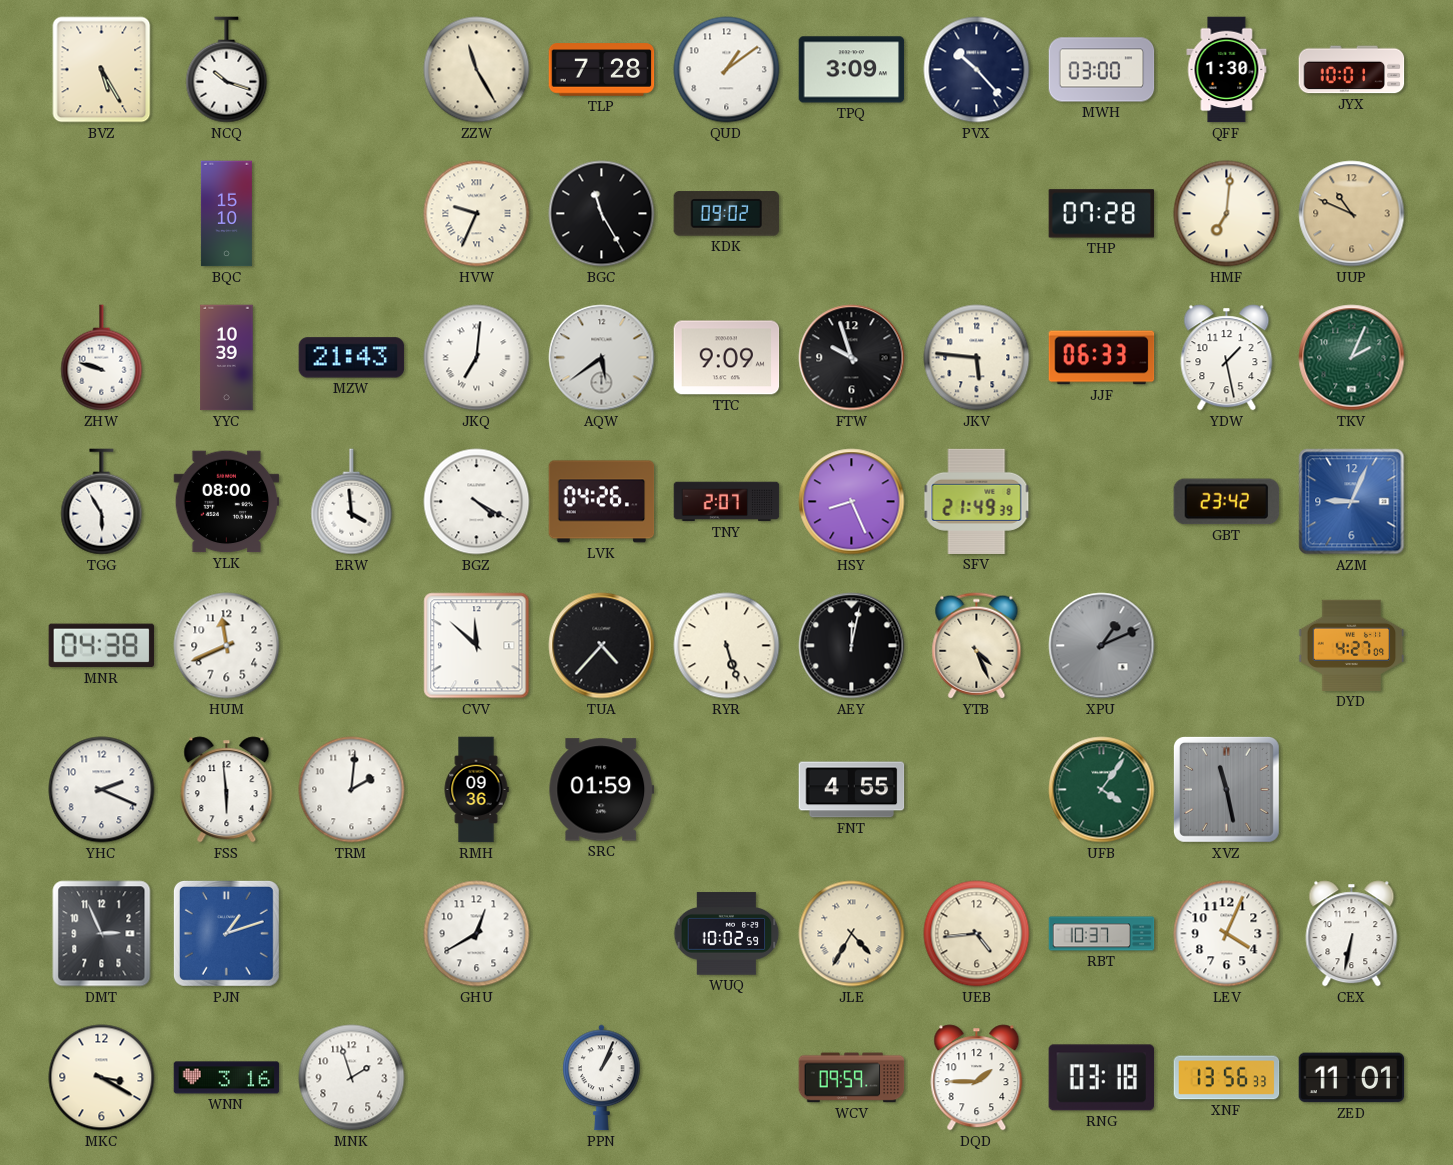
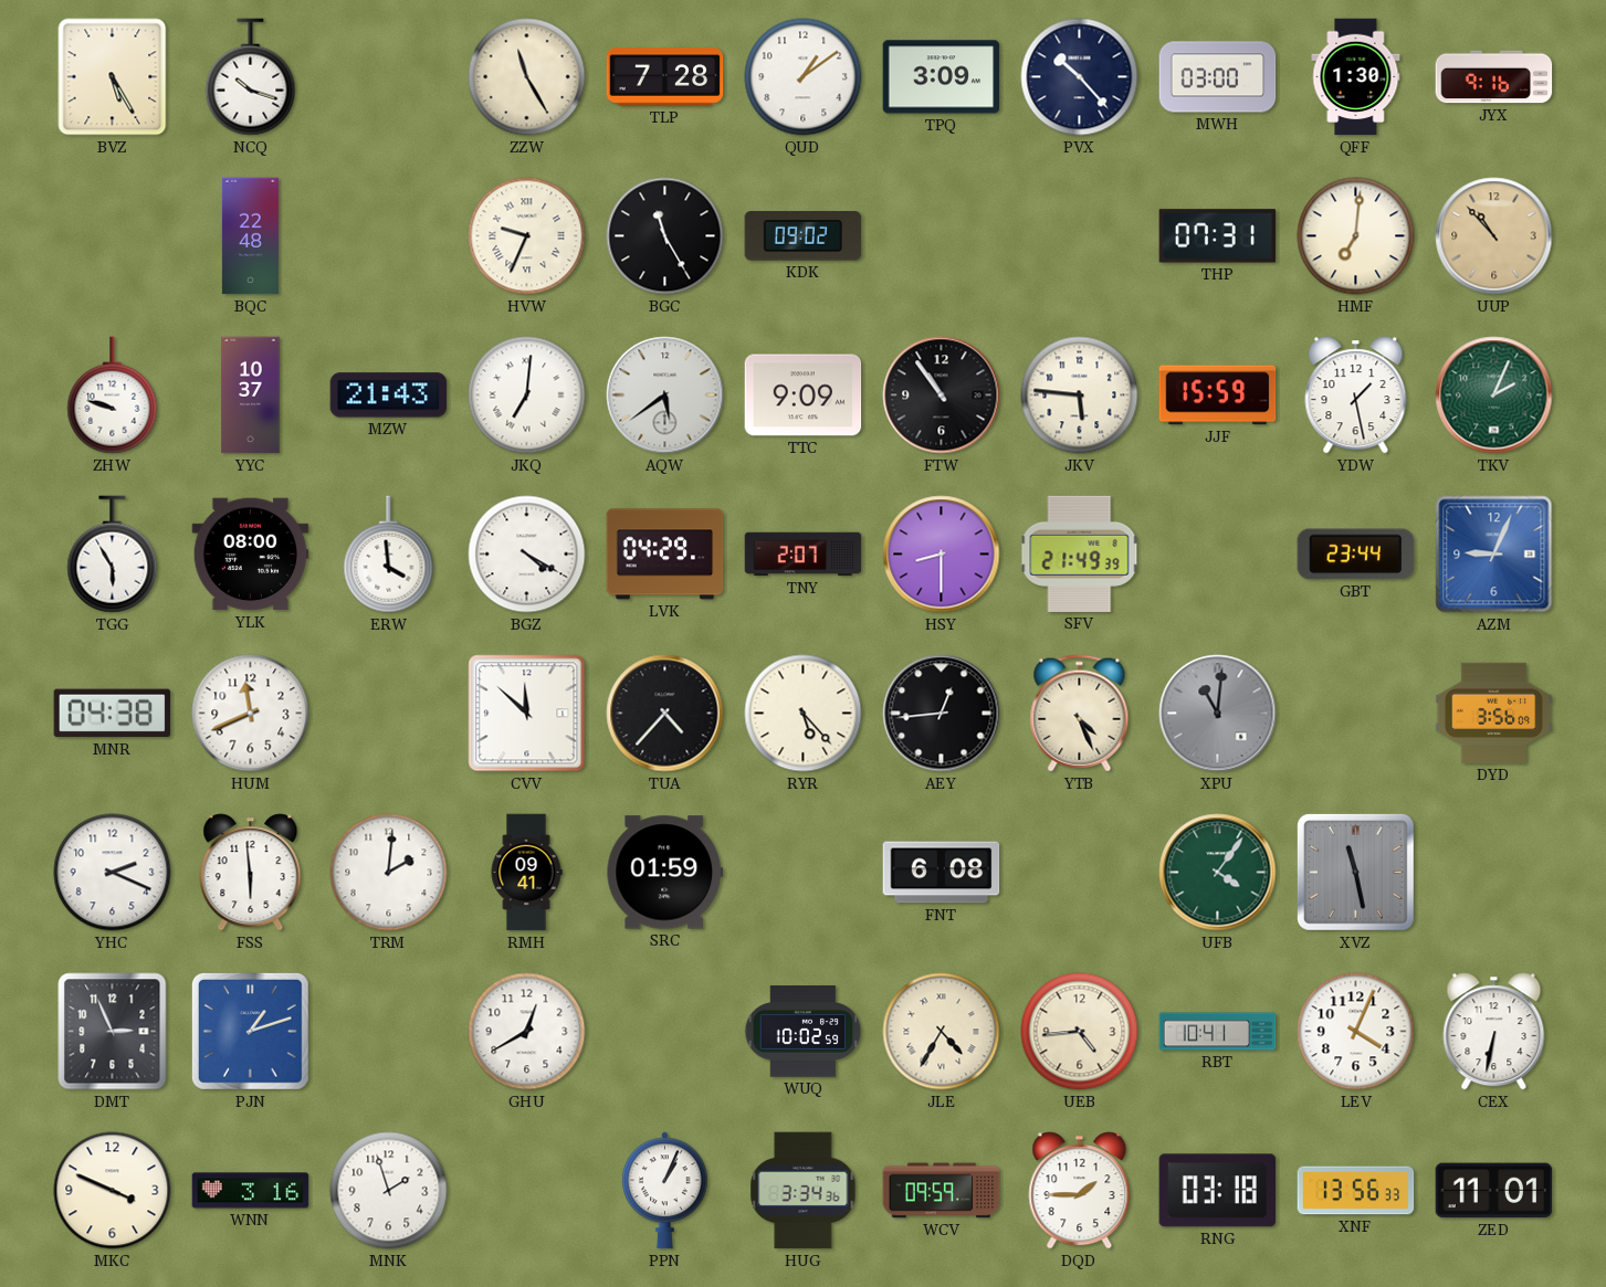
JYX: 10:01 -> 9:16 (1494, 77)
BQC: 15:10 -> 22:48 (250, 236)
THP: 07:28 -> 07:31 (1218, 236)
UUP: 10:49 -> 10:53 (1494, 236)
YYC: 10:39 -> 10:37 (251, 395)
FTW: 9:57 -> 10:54 (942, 395)
JJF: 06:33 -> 15:59 (1218, 395)
LVK: 04:26 -> 04:29 (665, 555)
HSY: 8:26 -> 8:30 (942, 555)
GBT: 23:42 -> 23:44 (1356, 555)
RYR: 5:27 -> 5:23 (804, 714)
AEY: 12:02 -> 12:44 (942, 714)
XPU: 1:11 -> 11:01 (1218, 714)
DYD: 4:27 -> 3:56 (1494, 713)
RMH: 09:36 -> 09:41 (526, 873)
FNT: 4:55 -> 6:08 (942, 873)
RBT: 10:37 -> 10:41 (1218, 1032)
MKC: 3:20 -> 3:49 (113, 1191)
HUG: none -> 3:34 (804, 1191)
